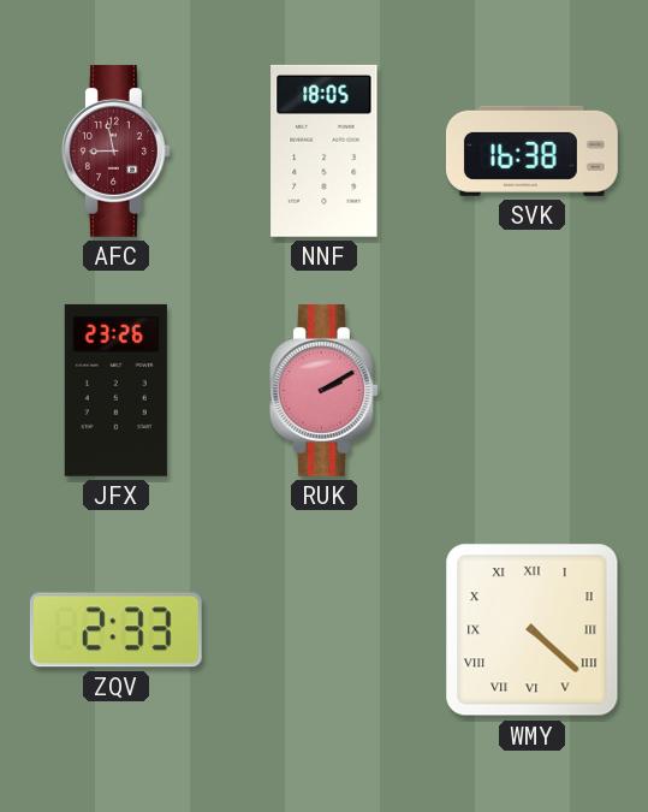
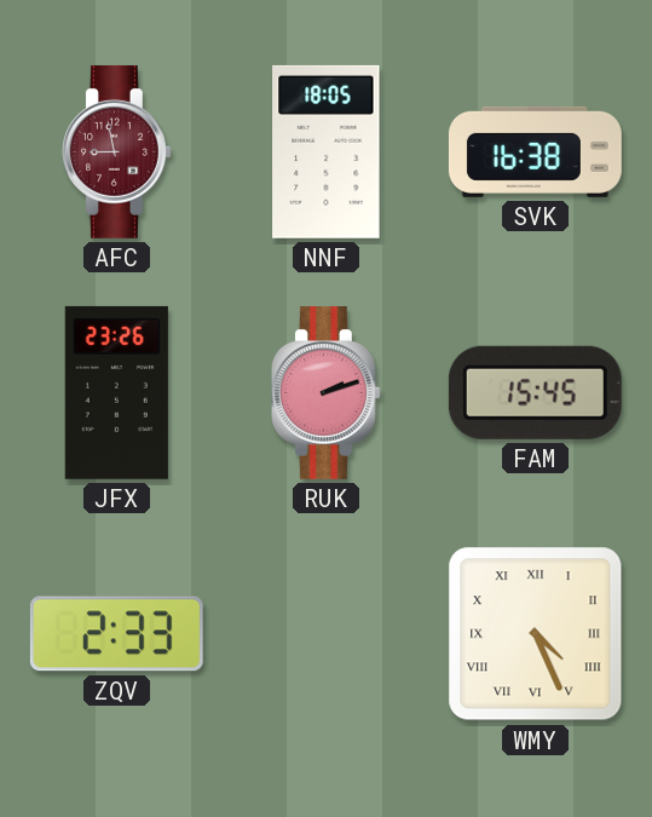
RUK: 2:10 -> 2:12 (325, 392)
FAM: none -> 15:45 (535, 392)
WMY: 4:22 -> 4:26 (536, 634)
